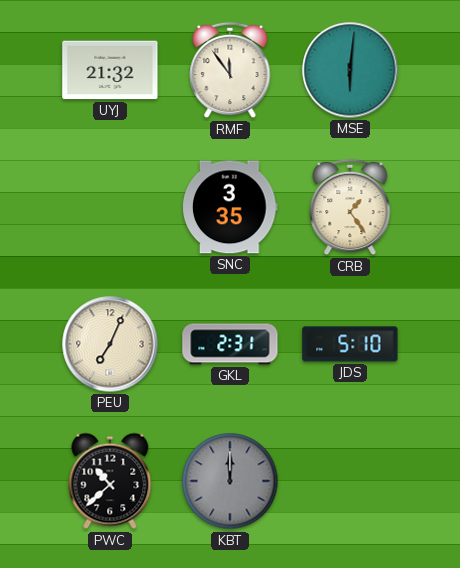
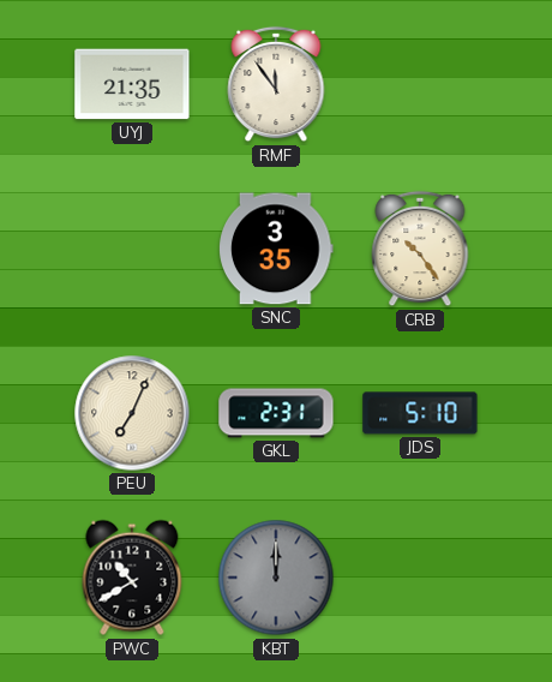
UYJ: 21:32 -> 21:35 (132, 84)
MSE: 6:01 -> none (350, 70)
CRB: 1:24 -> 10:24 (420, 249)
PWC: 10:38 -> 10:40 (132, 578)
